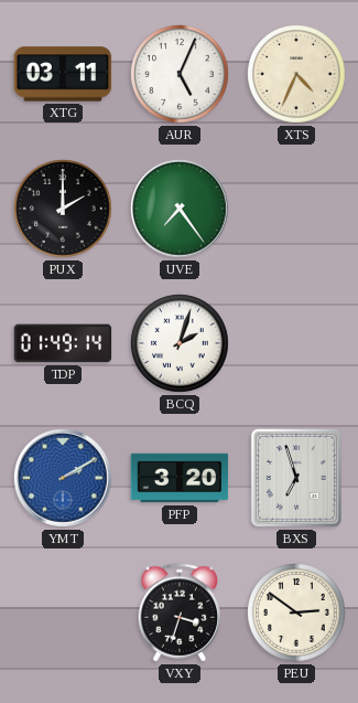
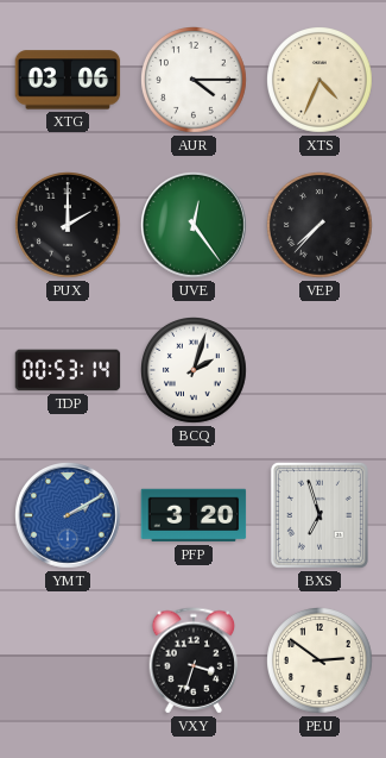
XTG: 03:11 -> 03:06 (68, 80)
AUR: 5:04 -> 4:15 (195, 81)
UVE: 7:24 -> 12:24 (195, 226)
VEP: none -> 7:37 (321, 226)
TDP: 01:49 -> 00:53 (68, 370)
